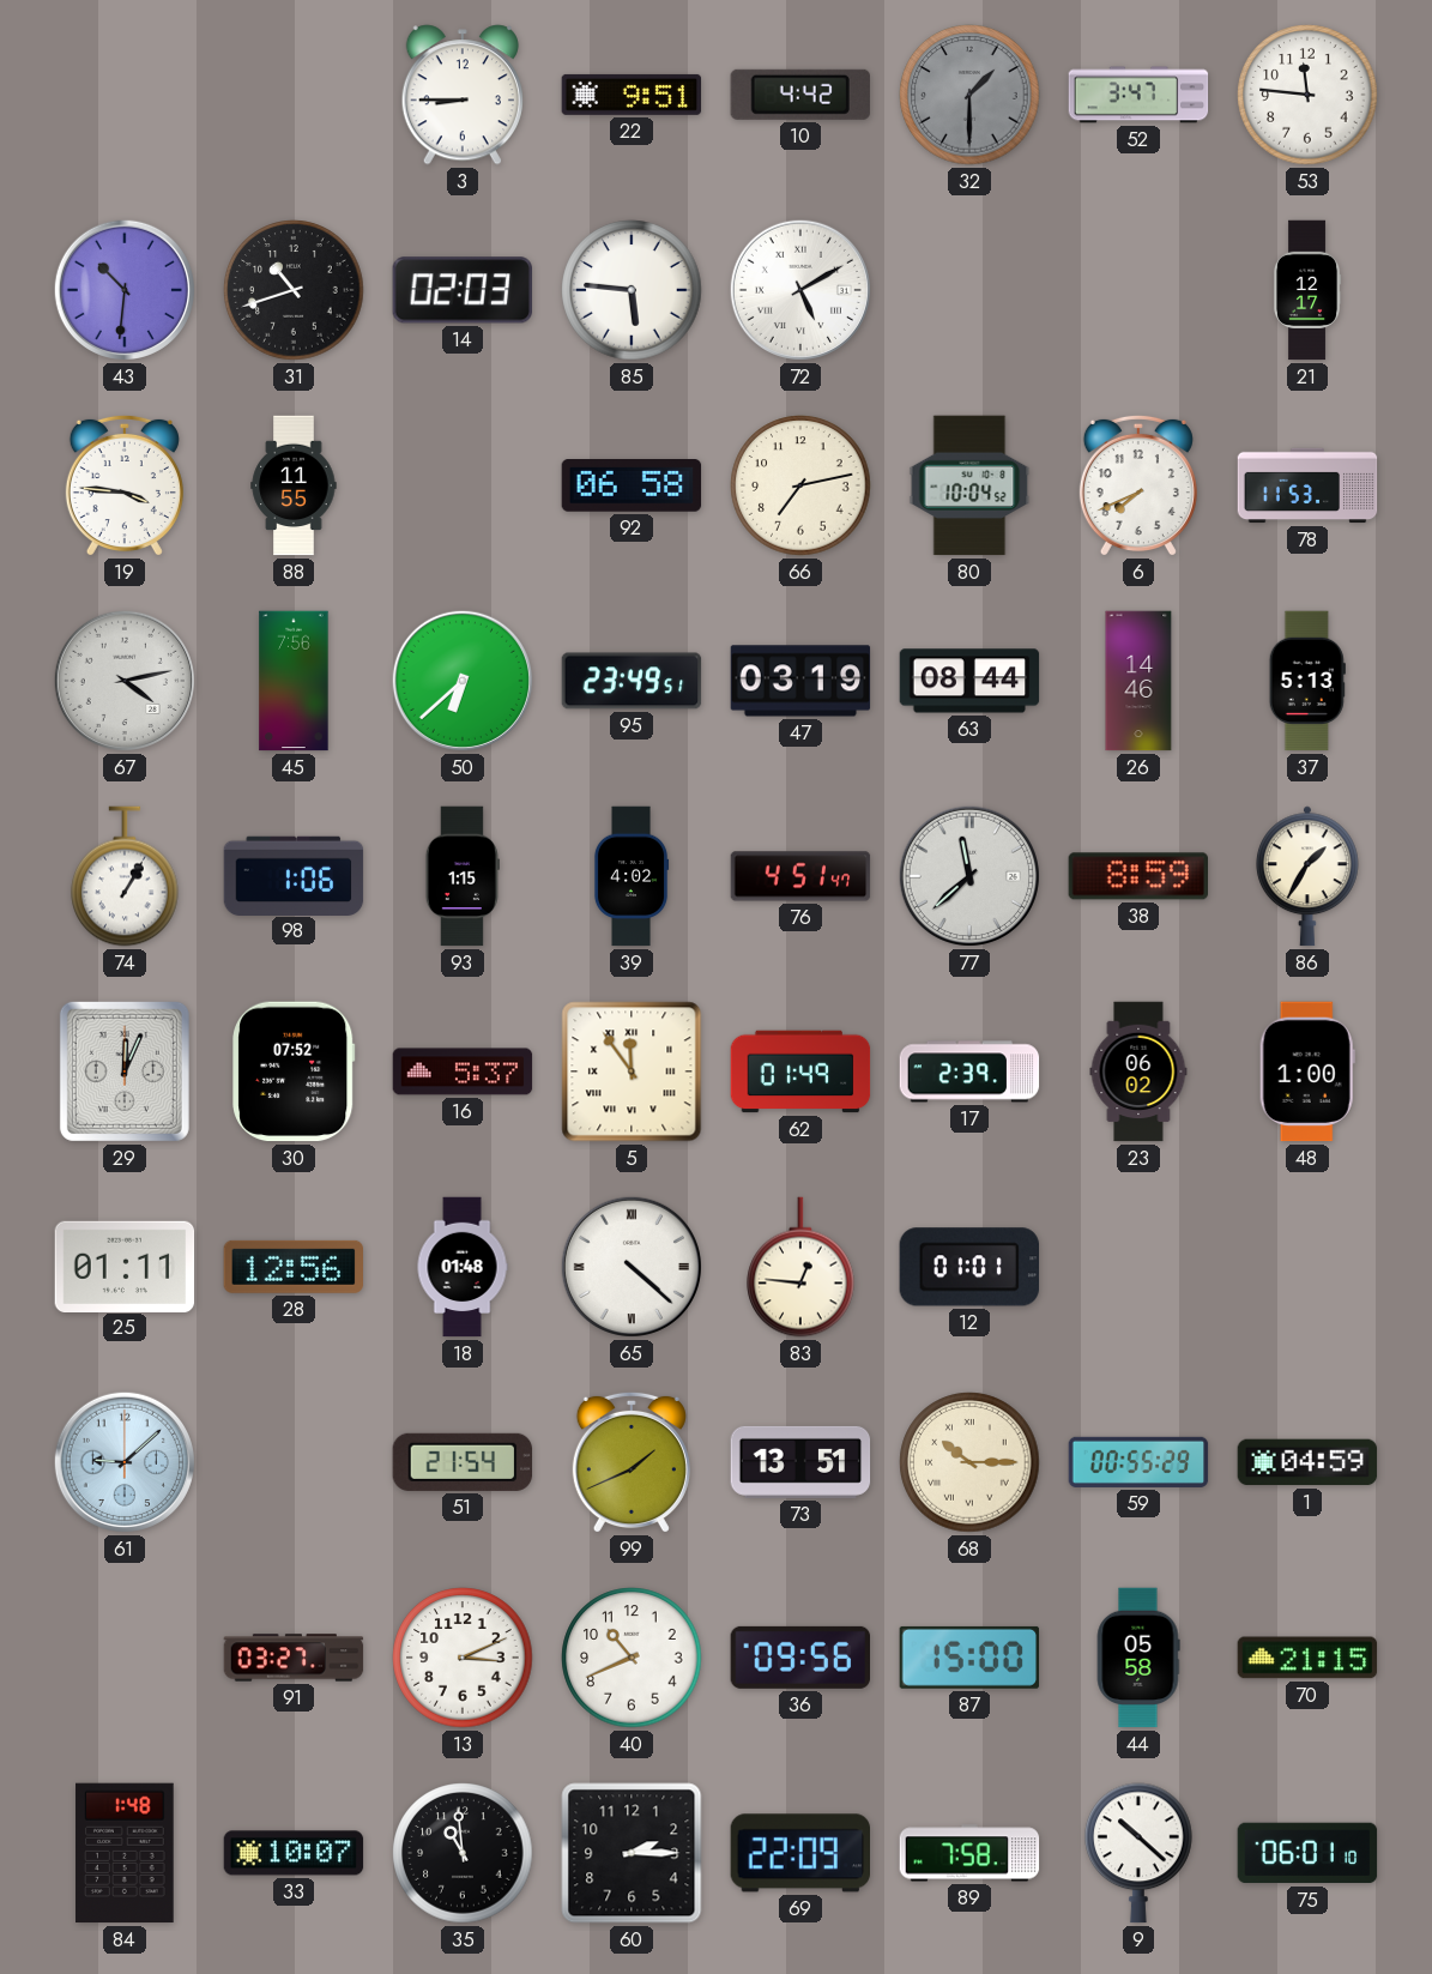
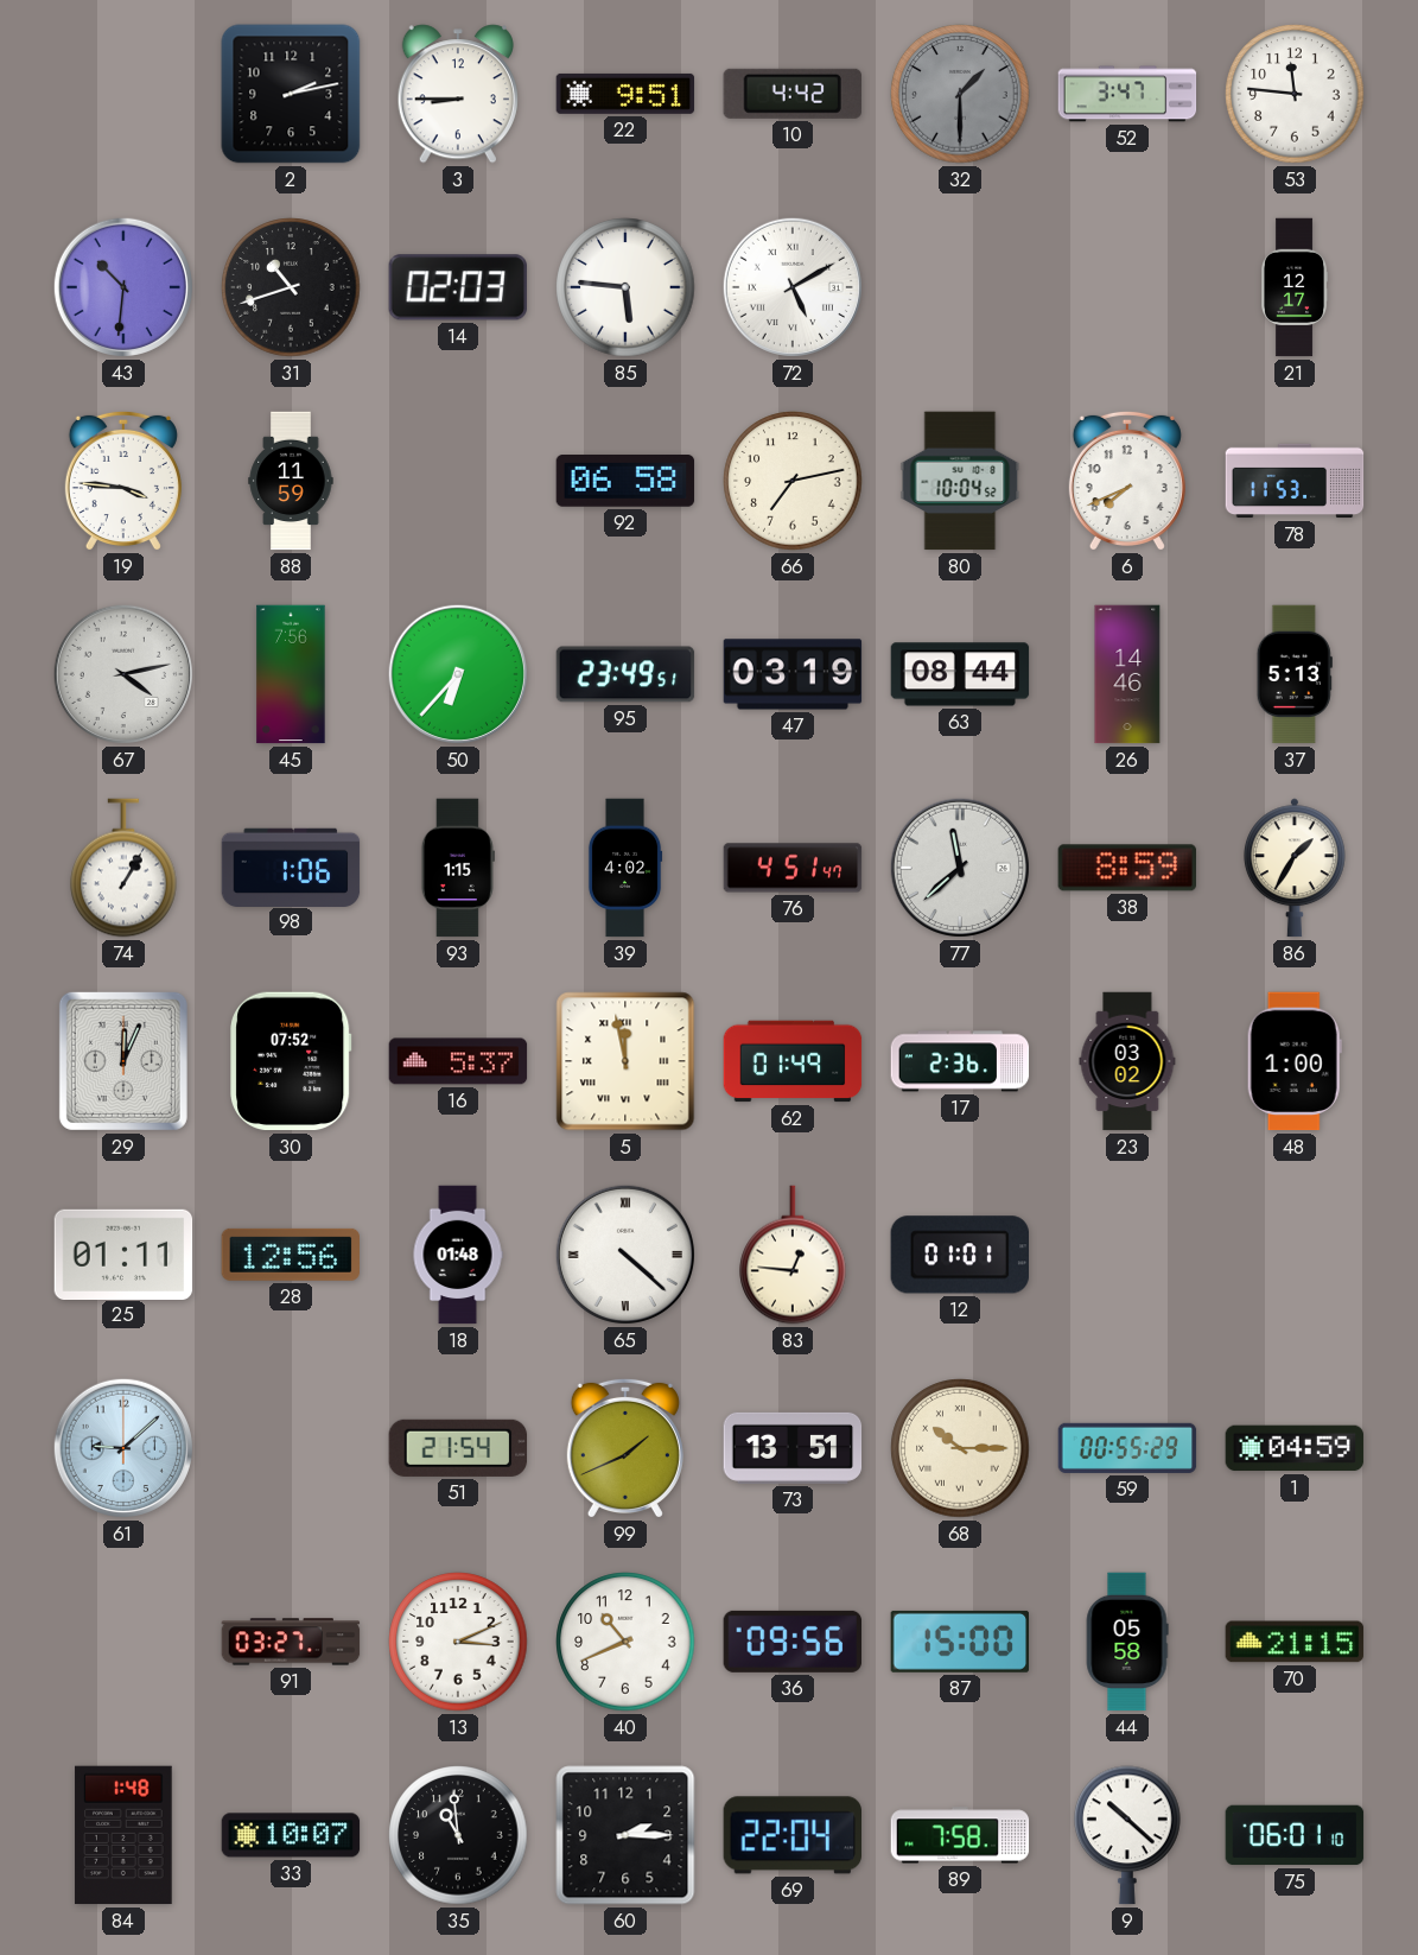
2: none -> 2:13 (291, 94)
88: 11:55 -> 11:59 (291, 481)
50: 6:38 -> 6:37 (458, 674)
5: 11:54 -> 11:58 (625, 1061)
17: 2:39 -> 2:36 (960, 1061)
23: 06:02 -> 03:02 (1127, 1061)
69: 22:09 -> 22:04 (793, 1835)
